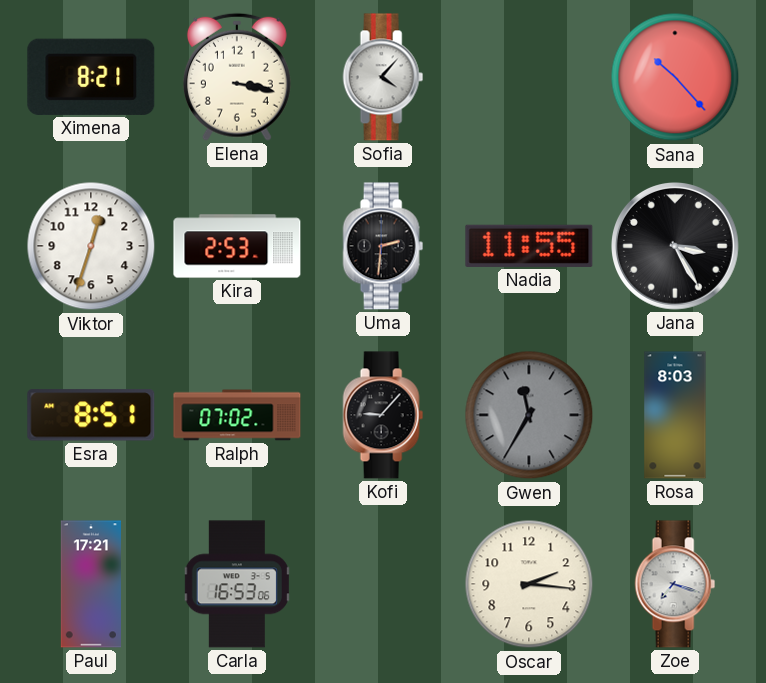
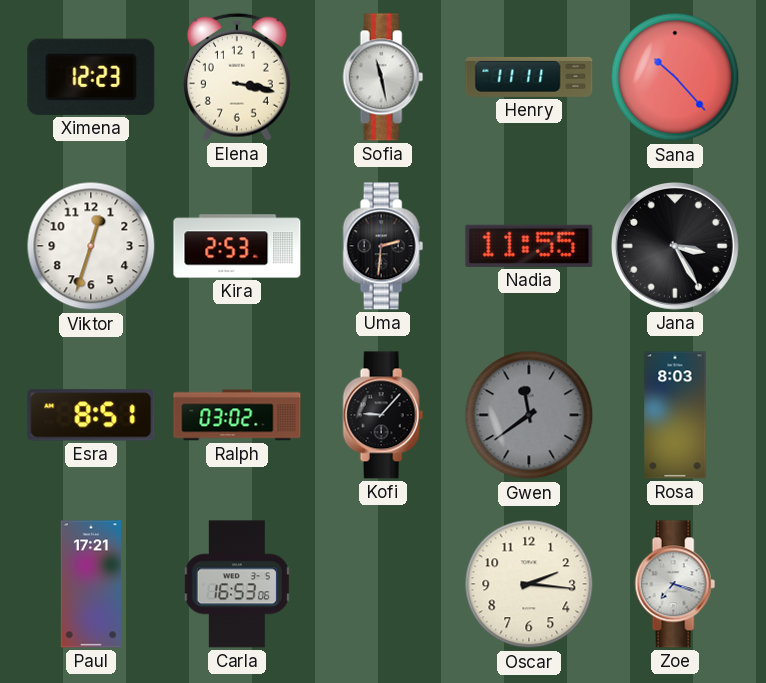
Ximena: 8:21 -> 12:23 (91, 77)
Sofia: 4:07 -> 11:28 (383, 77)
Henry: none -> 11:11 (529, 77)
Ralph: 07:02 -> 03:02 (237, 415)
Gwen: 11:35 -> 11:39 (529, 415)
